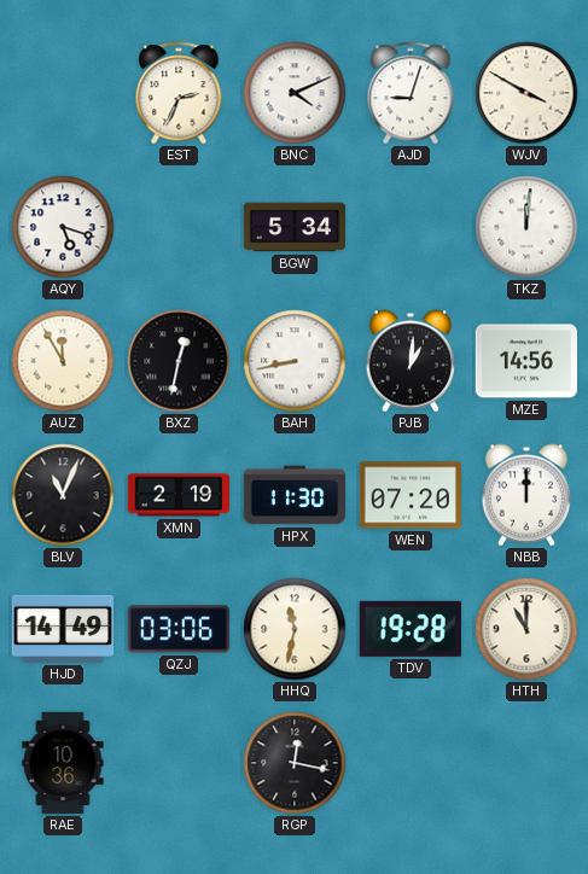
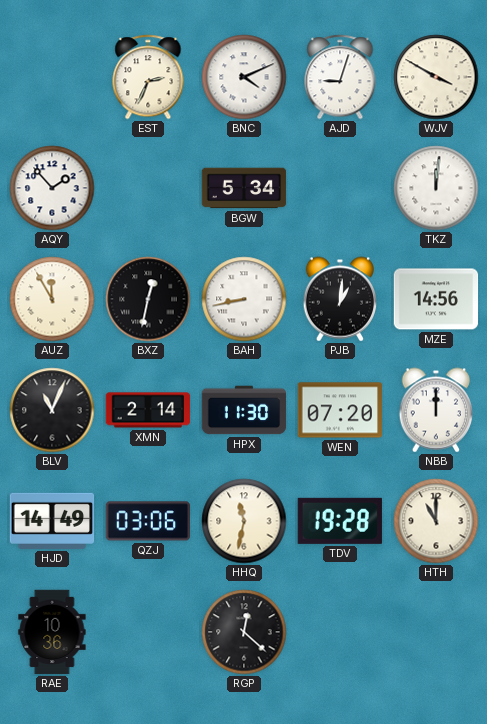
AQY: 5:18 -> 1:53 (52, 188)
XMN: 2:19 -> 2:14 (148, 410)
RGP: 12:17 -> 12:22 (244, 632)
